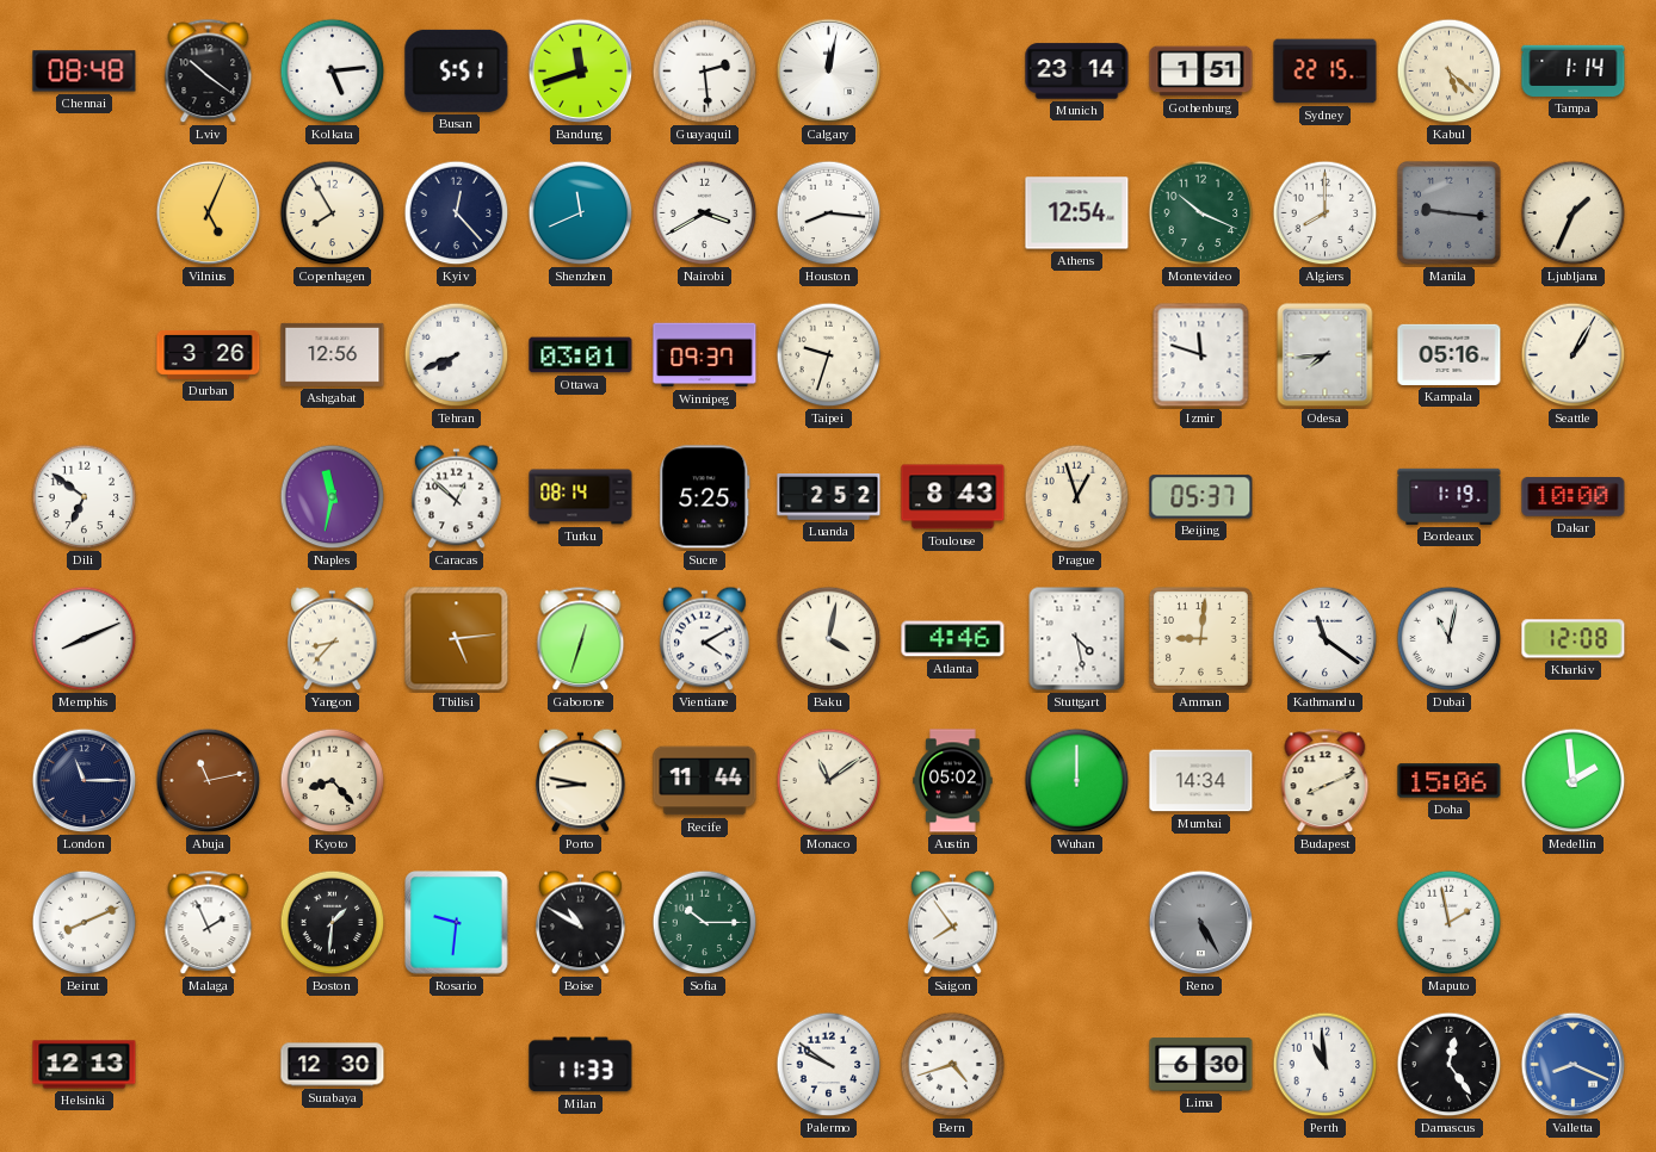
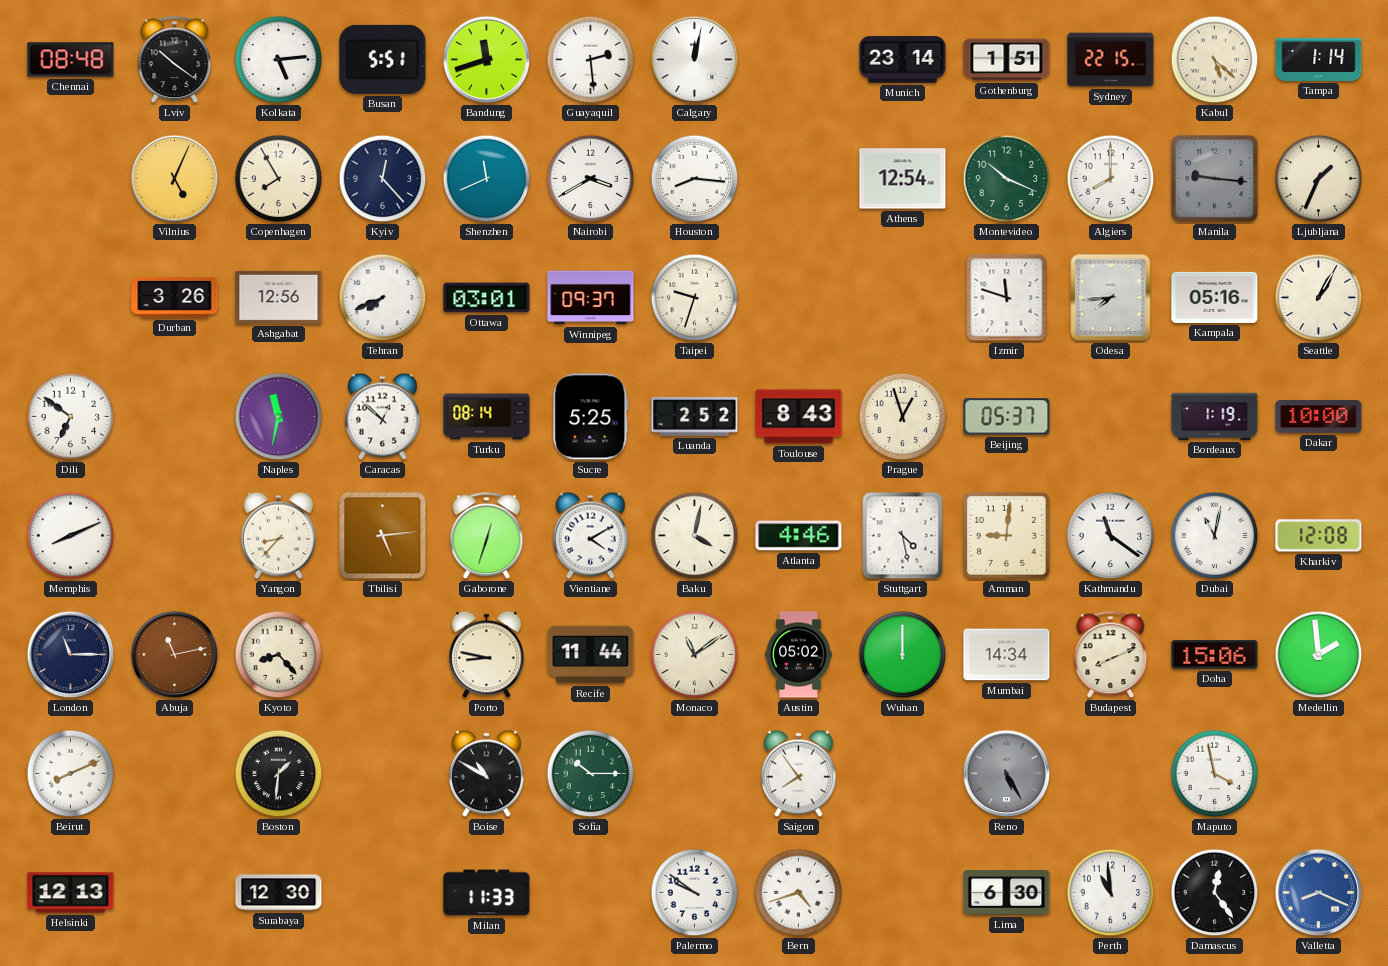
Malaga: 1:56 -> none (209, 923)
Rosario: 9:31 -> none (457, 923)
Maputo: 1:58 -> 3:58 (1215, 774)
